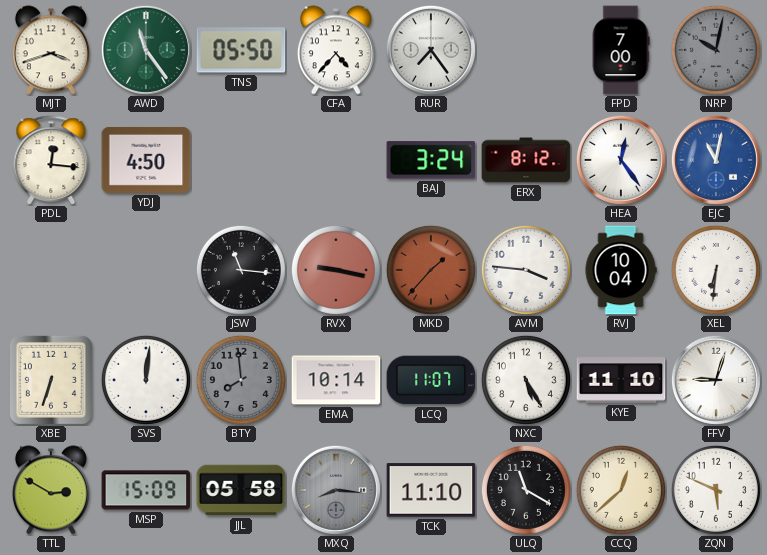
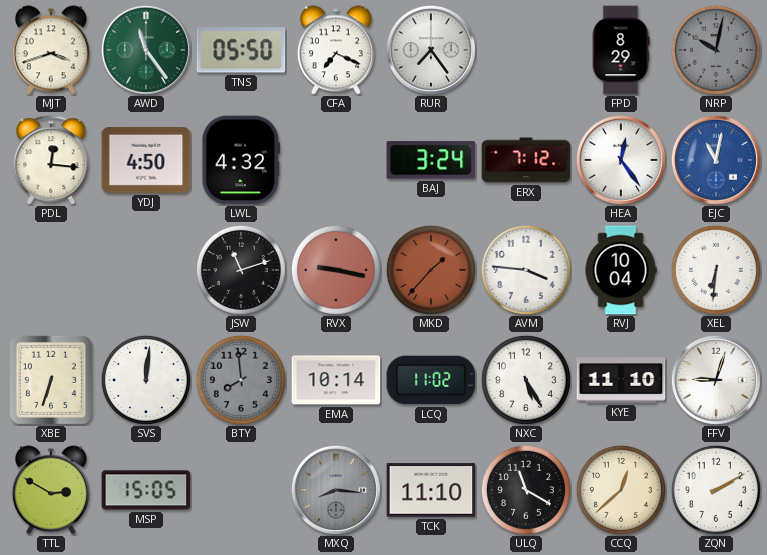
CFA: 4:37 -> 7:19 (336, 50)
FPD: 7:00 -> 8:29 (621, 50)
LWL: none -> 4:32 (240, 160)
ERX: 8:12 -> 7:12 (526, 160)
JSW: 11:16 -> 11:12 (241, 270)
LCQ: 11:07 -> 11:02 (431, 380)
MSP: 15:09 -> 15:05 (146, 490)
JJL: 05:58 -> none (241, 490)
ZQN: 5:49 -> 2:10 (716, 490)
